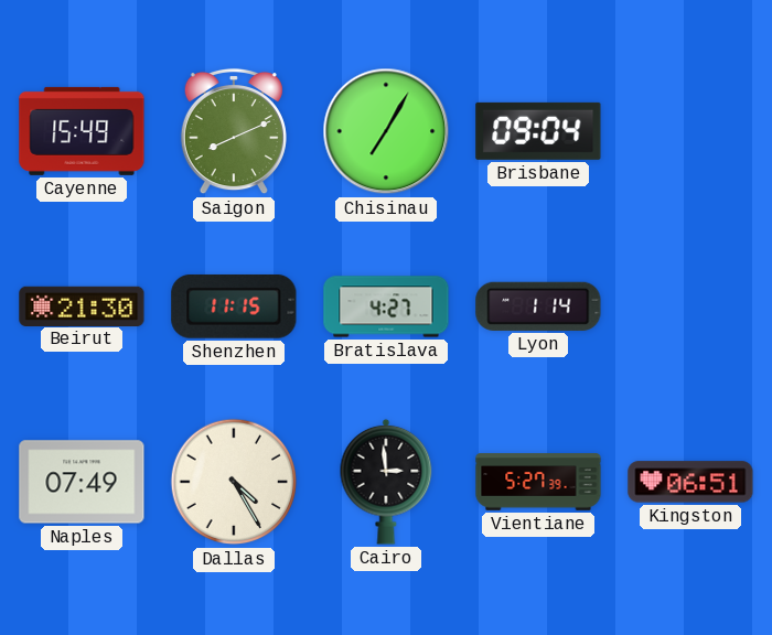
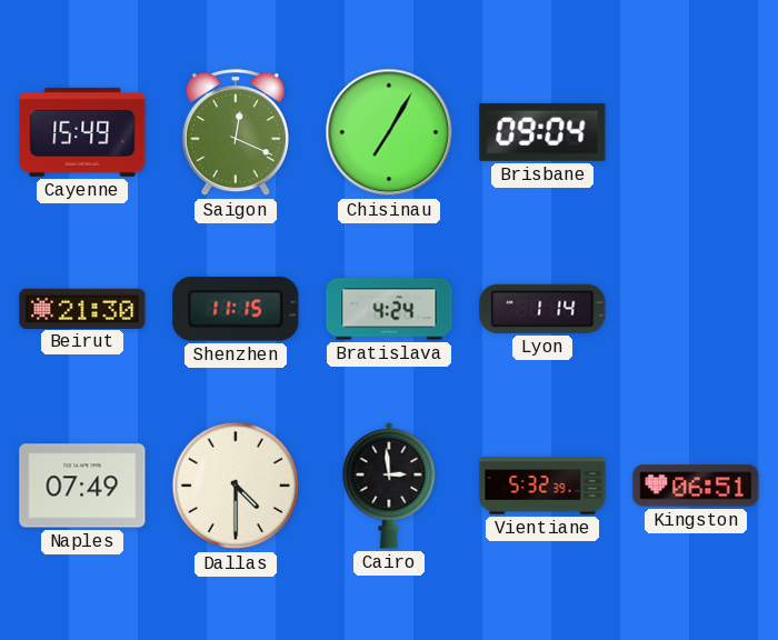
Saigon: 8:11 -> 12:19 (236, 132)
Bratislava: 4:27 -> 4:24 (389, 309)
Dallas: 4:25 -> 4:30 (236, 486)
Vientiane: 5:27 -> 5:32 (542, 486)
